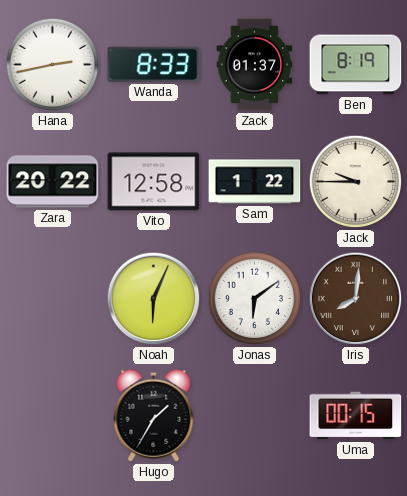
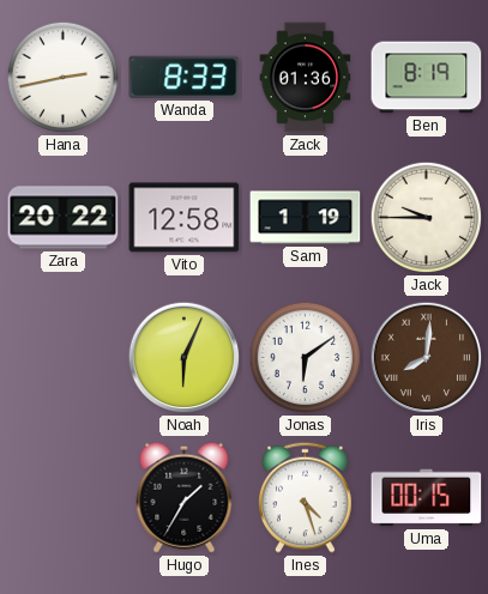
Zack: 01:37 -> 01:36 (306, 78)
Sam: 1:22 -> 1:19 (306, 218)
Ines: none -> 4:27 (306, 497)
